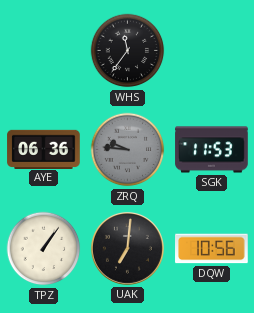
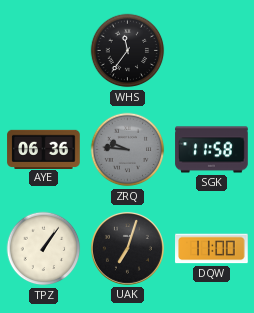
SGK: 11:53 -> 11:58 (212, 150)
UAK: 7:01 -> 7:03 (127, 248)
DQW: 10:56 -> 11:00 (212, 249)
